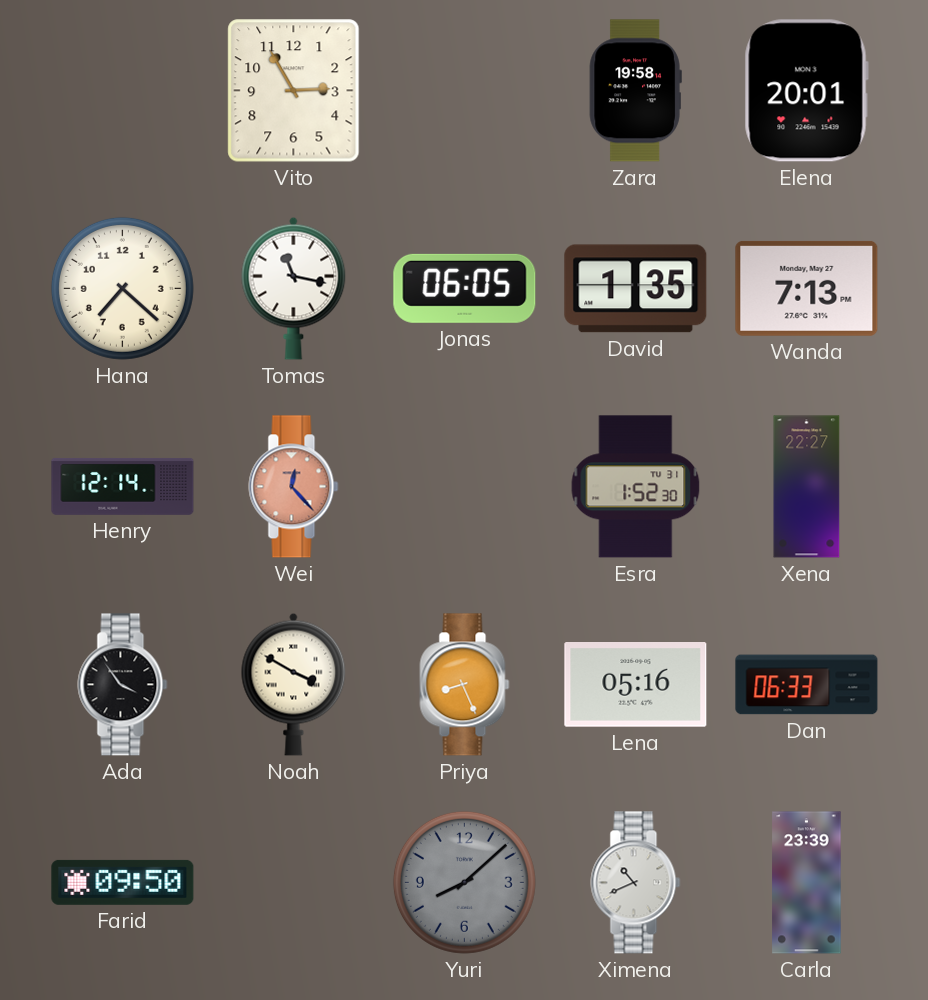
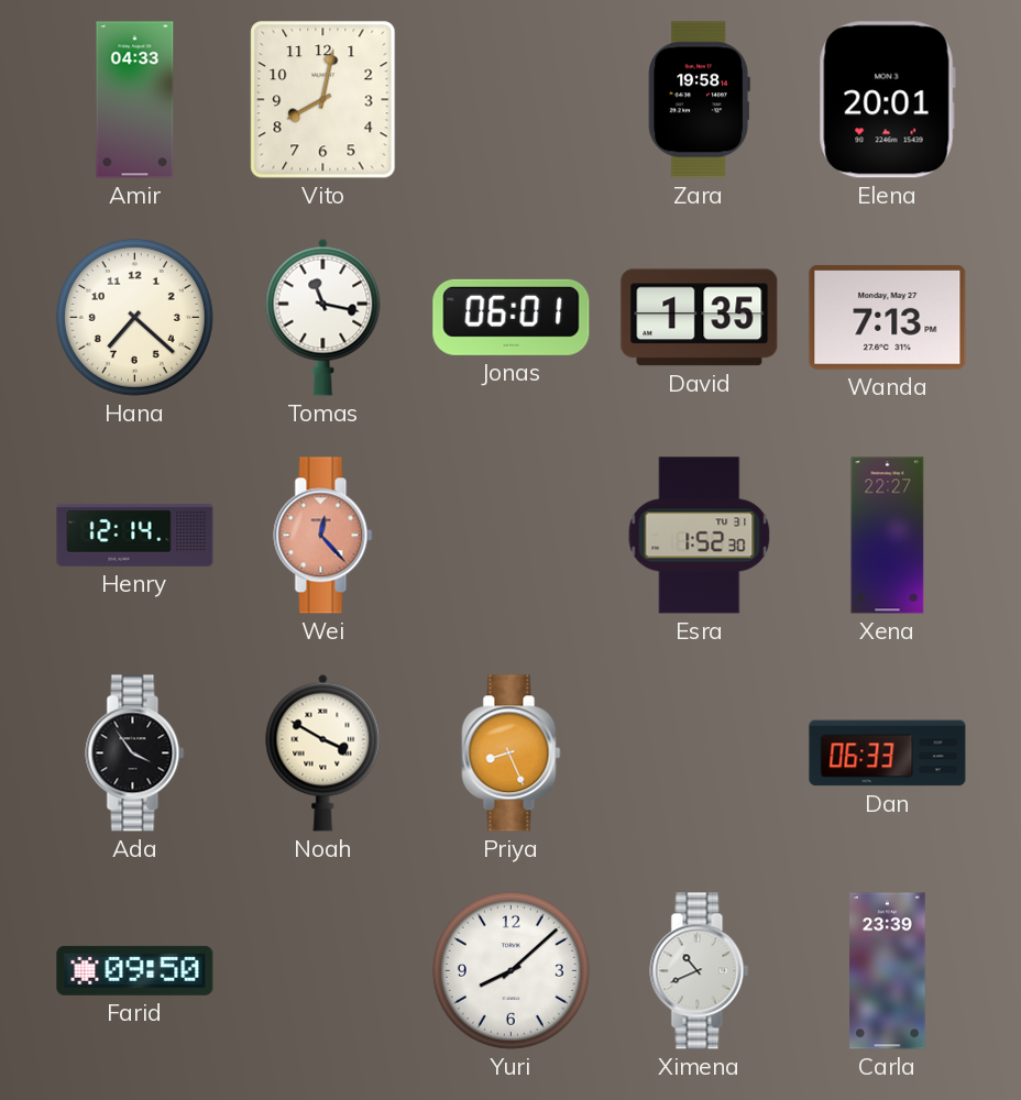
Amir: none -> 04:33 (135, 100)
Vito: 2:55 -> 8:02 (323, 100)
Jonas: 06:05 -> 06:01 (512, 317)
Lena: 05:16 -> none (636, 685)
Yuri dial: grey -> white (510, 970)
